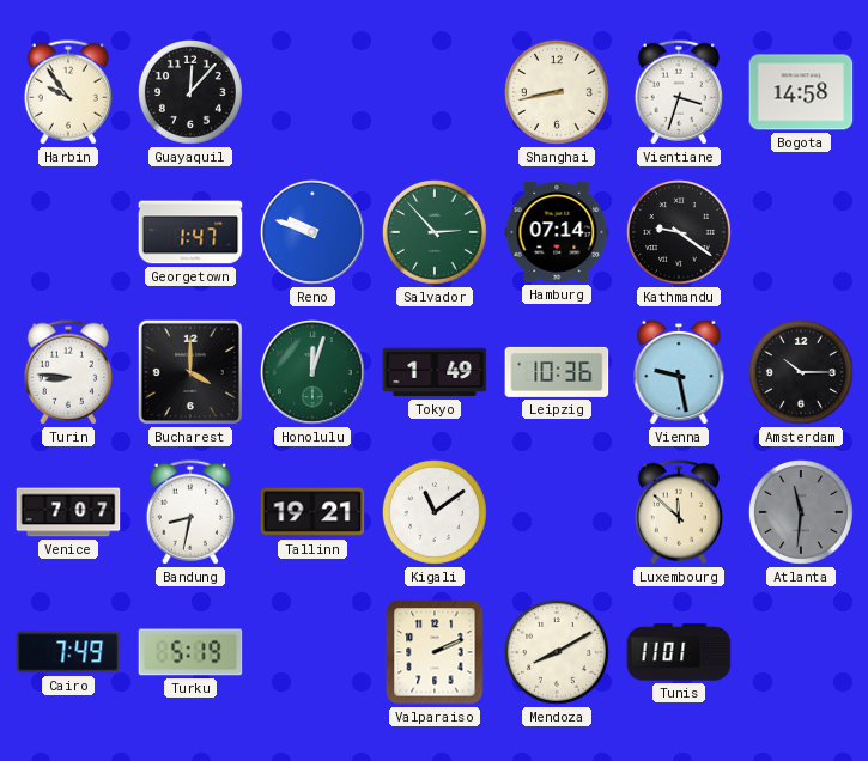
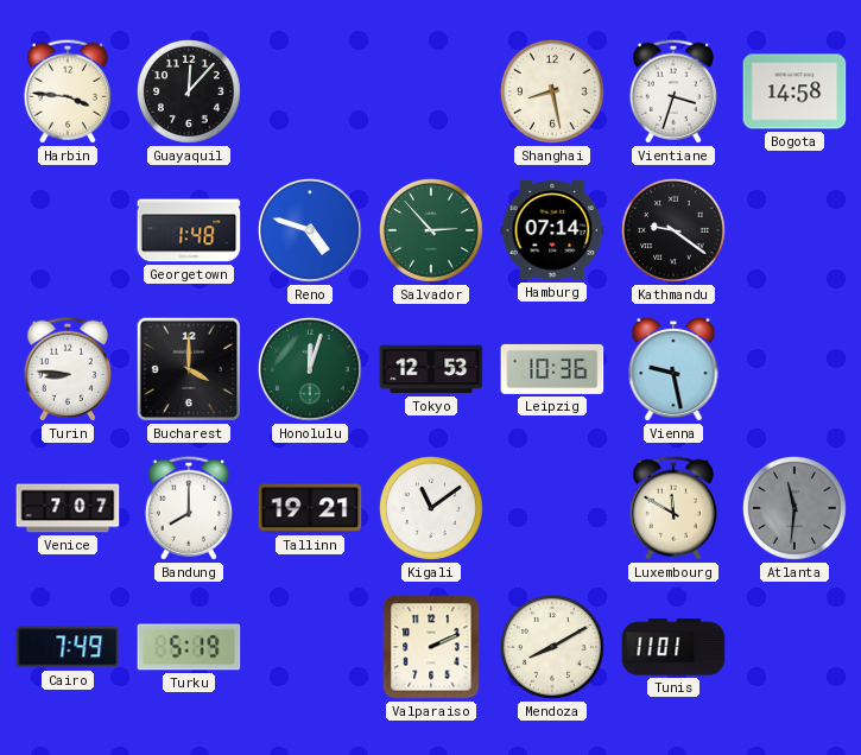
Harbin: 9:54 -> 3:46 (68, 91)
Shanghai: 8:43 -> 8:28 (552, 91)
Georgetown: 1:47 -> 1:48 (189, 230)
Reno: 9:48 -> 4:48 (310, 230)
Tokyo: 1:49 -> 12:53 (431, 369)
Amsterdam: 10:15 -> none (801, 372)
Bandung: 8:32 -> 8:00 (189, 508)
Luxembourg: 11:52 -> 11:50 (673, 508)
